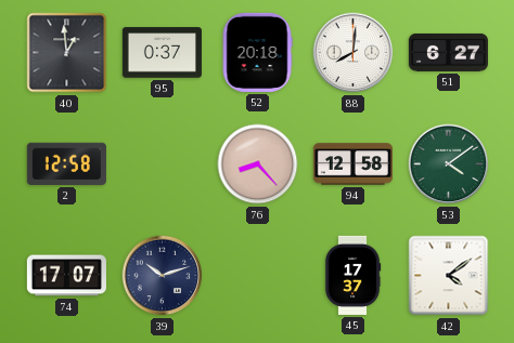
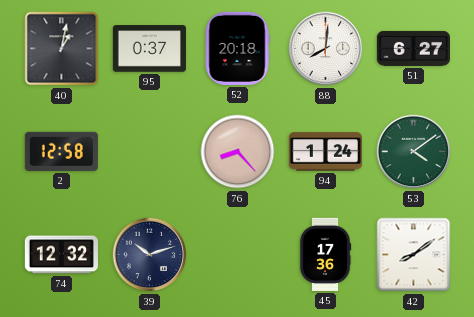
40: 12:59 -> 1:02 (62, 49)
94: 12:58 -> 1:24 (325, 152)
74: 17:07 -> 12:32 (61, 255)
45: 17:37 -> 17:36 (325, 254)
42: 4:09 -> 8:09 (414, 255)
